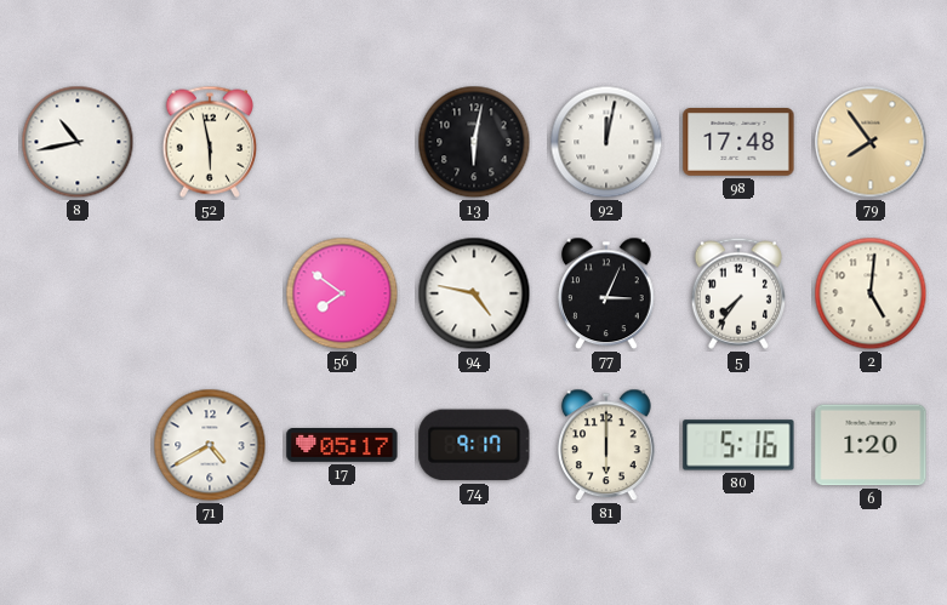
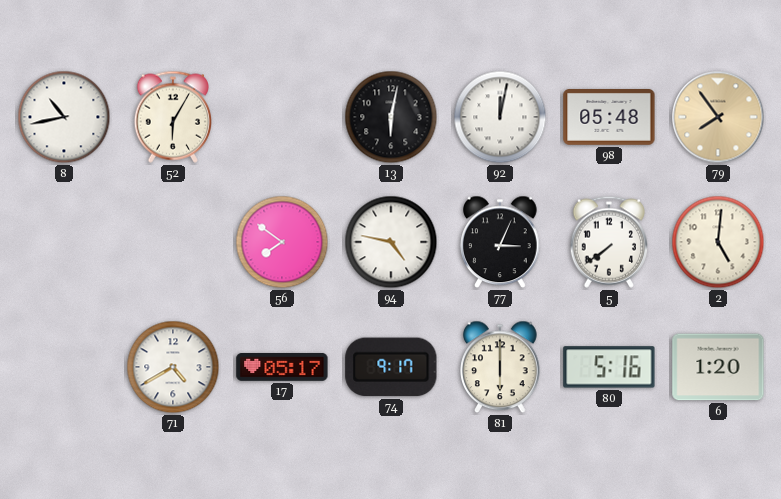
52: 5:58 -> 6:05 (172, 117)
98: 17:48 -> 05:48 (609, 118)
5: 7:36 -> 7:39 (608, 242)
